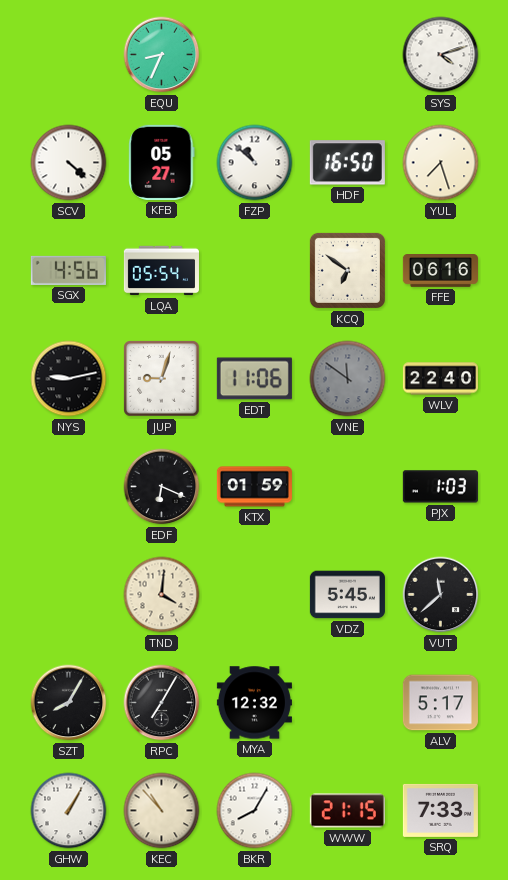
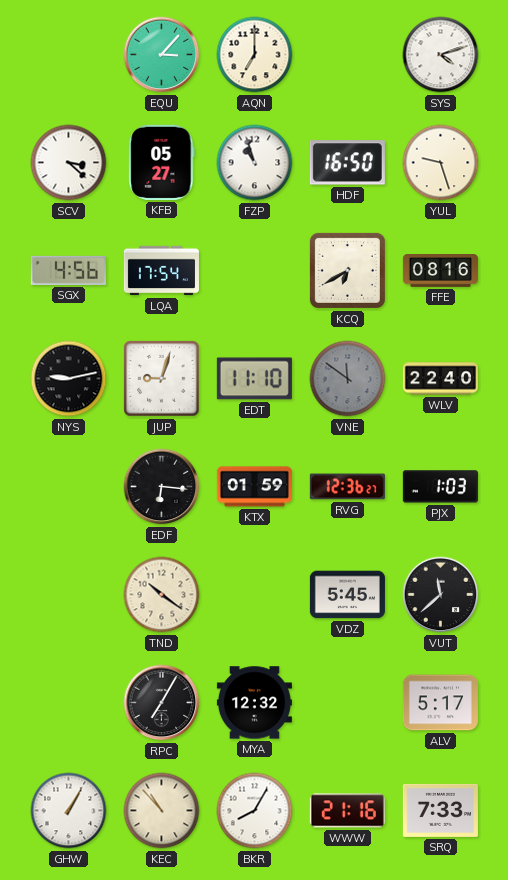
EQU: 8:34 -> 3:07 (162, 55)
AQN: none -> 7:00 (255, 55)
SCV: 4:22 -> 3:22 (69, 163)
FZP: 10:52 -> 10:57 (255, 163)
YUL: 7:27 -> 9:27 (441, 163)
LQA: 05:54 -> 17:54 (161, 271)
KCQ: 6:51 -> 6:40 (347, 270)
FFE: 06:16 -> 08:16 (440, 271)
EDT: 11:06 -> 11:10 (254, 379)
EDF: 6:19 -> 6:16 (162, 487)
RVG: none -> 12:36 (347, 487)
TND: 4:01 -> 10:21 (162, 595)
SZT: 8:05 -> none (69, 703)
WWW: 21:15 -> 21:16 (347, 811)
